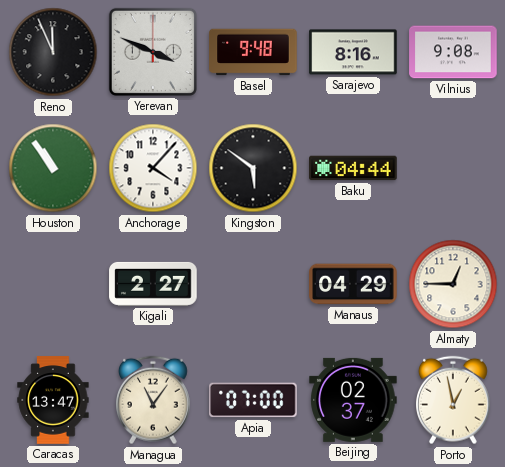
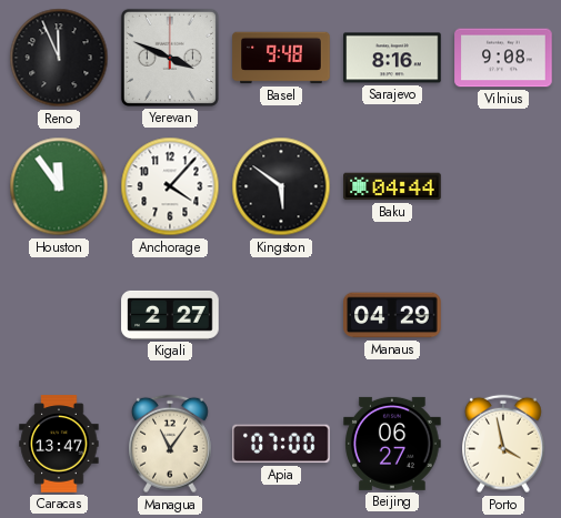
Houston: 10:54 -> 11:54 (59, 186)
Almaty: 12:45 -> none (453, 284)
Beijing: 02:37 -> 06:27 (392, 444)
Porto: 12:58 -> 3:58 (504, 444)
